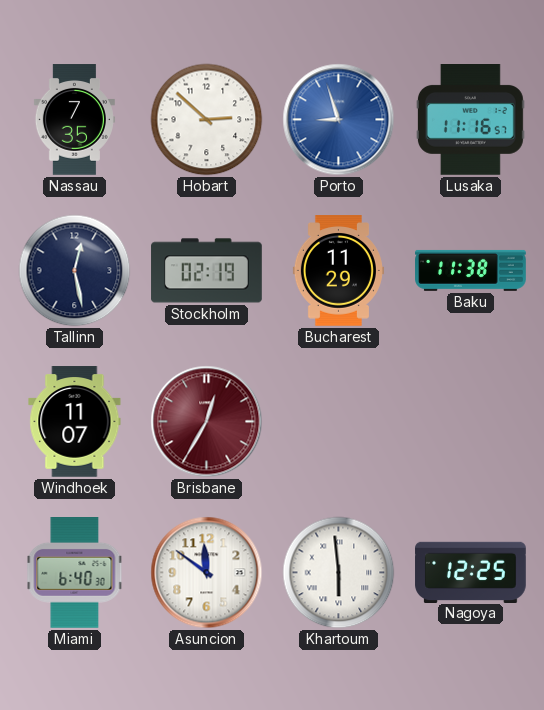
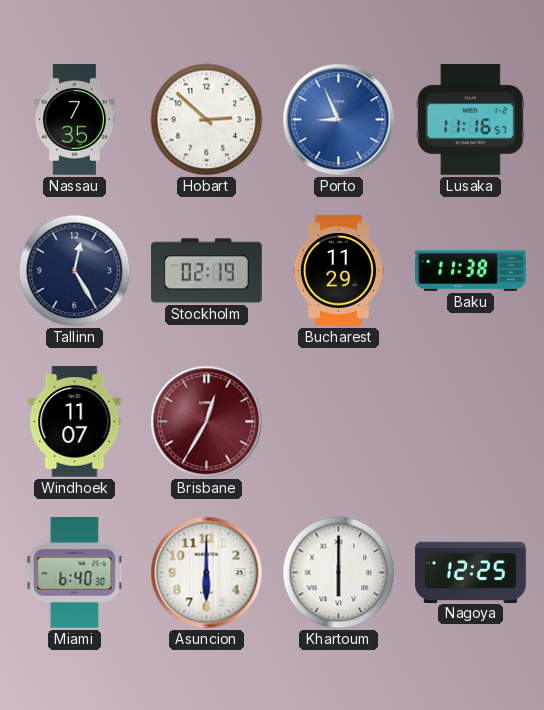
Porto: 8:57 -> 8:56 (339, 120)
Tallinn: 12:28 -> 12:25 (75, 271)
Asuncion: 11:51 -> 6:00 (207, 573)
Khartoum: 5:59 -> 6:00 (339, 573)
